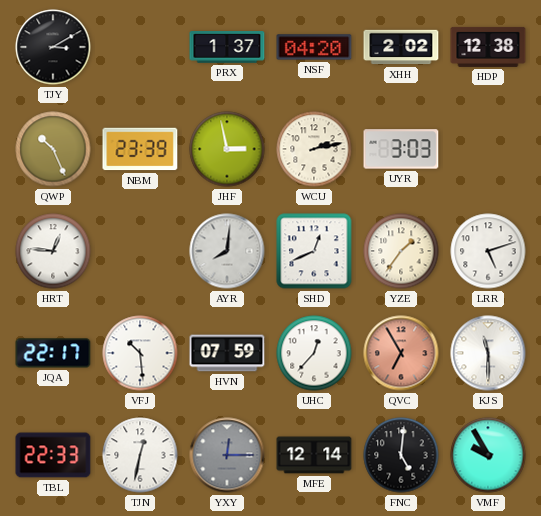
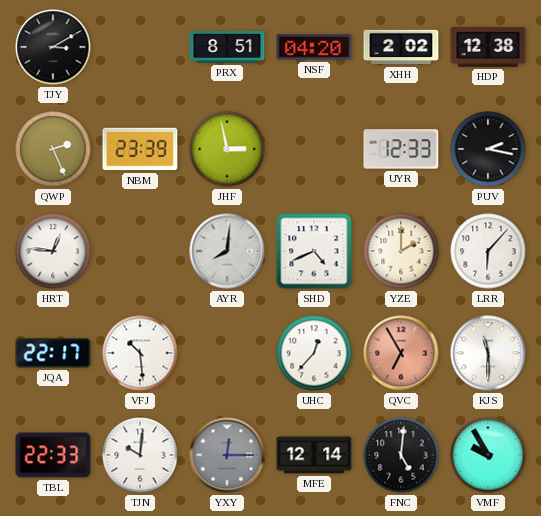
PRX: 1:37 -> 8:51 (227, 47)
QWP: 10:26 -> 2:26 (53, 149)
WCU: 2:13 -> none (314, 149)
UYR: 3:03 -> 12:33 (401, 149)
PUV: none -> 2:17 (488, 149)
SHD: 12:41 -> 4:41 (314, 251)
YZE: 1:36 -> 2:00 (401, 251)
LRR: 5:12 -> 6:07 (488, 251)
HVN: 07:59 -> none (227, 353)
TJN: 12:32 -> 10:01 (140, 455)
